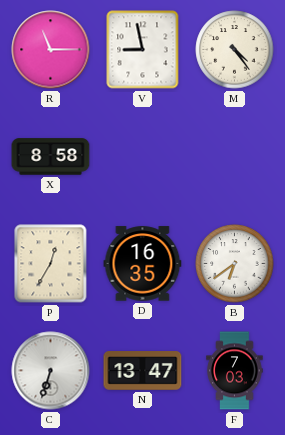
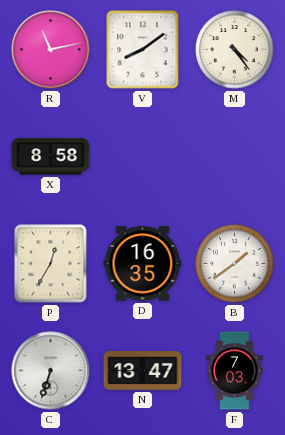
R: 11:15 -> 11:13 (51, 50)
V: 8:58 -> 8:09 (143, 50)
B: 6:39 -> 1:39 (235, 264)
